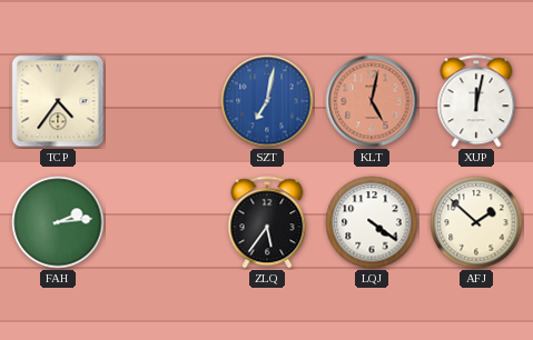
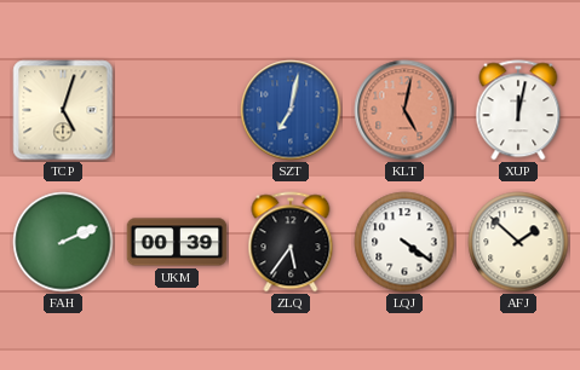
TCP: 4:36 -> 5:03 (63, 110)
FAH: 2:14 -> 2:11 (63, 242)
UKM: none -> 00:39 (177, 242)
